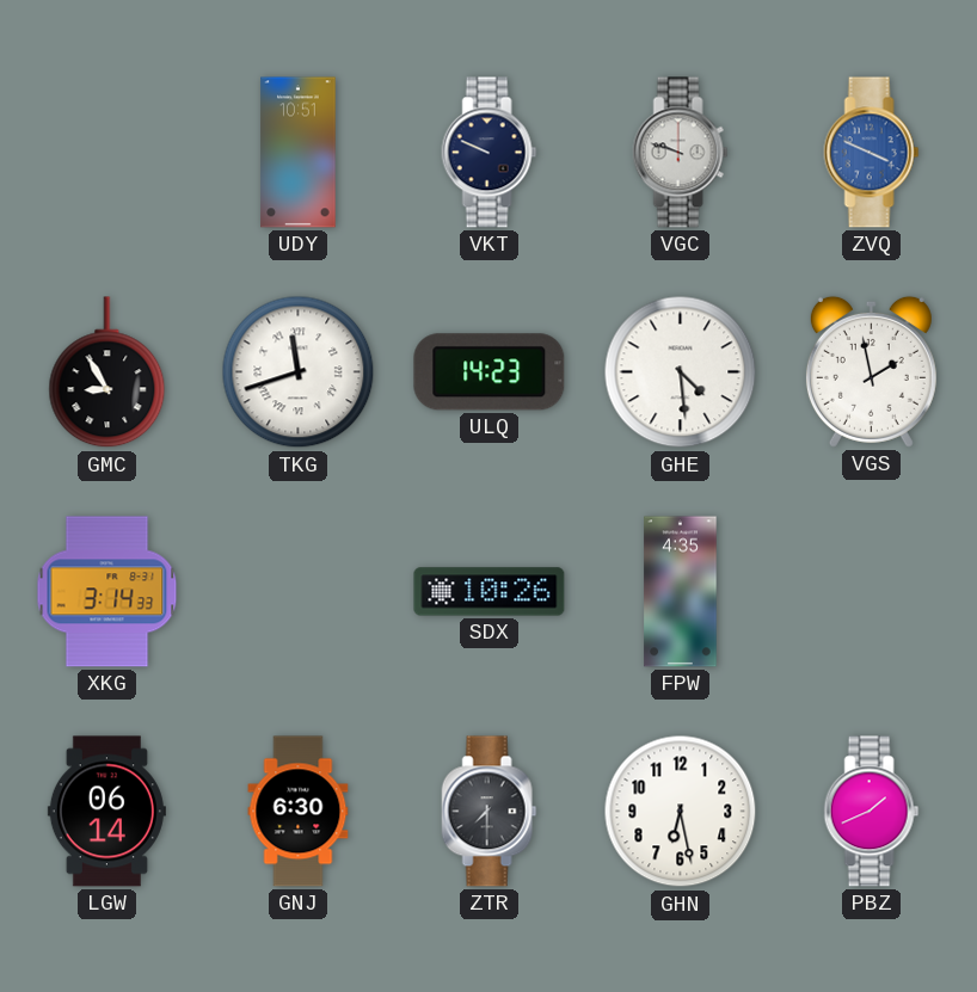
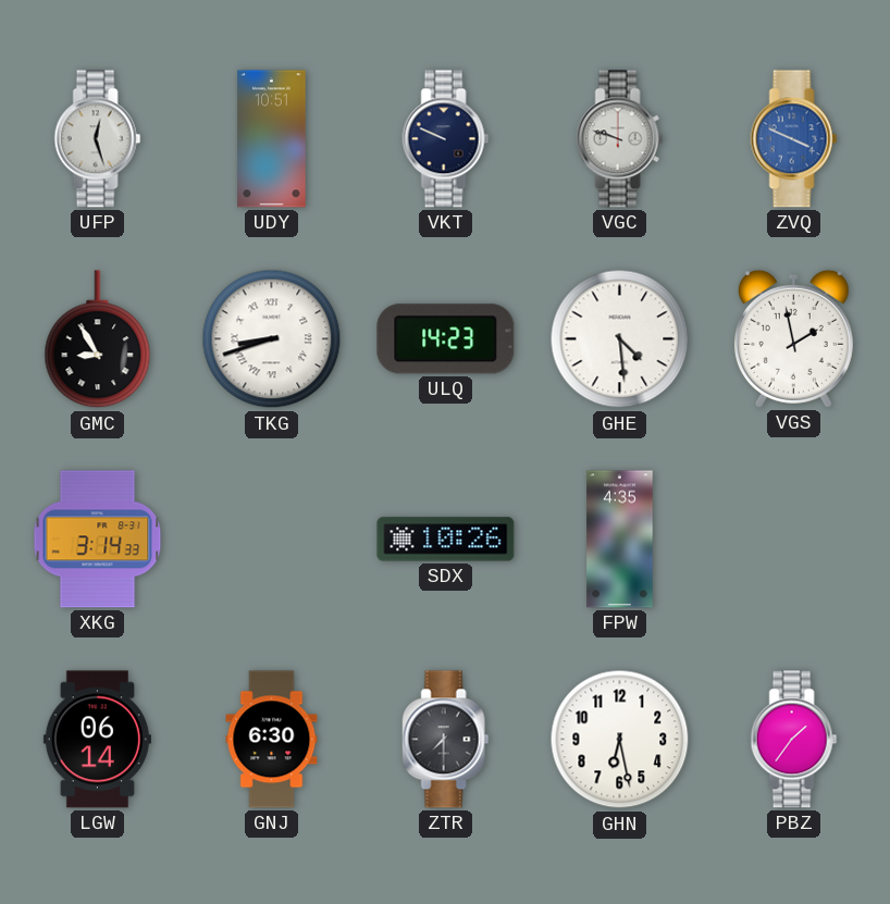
UFP: none -> 12:27 (98, 139)
TKG: 11:42 -> 8:42 (272, 339)
PBZ: 1:41 -> 1:36 (794, 740)
